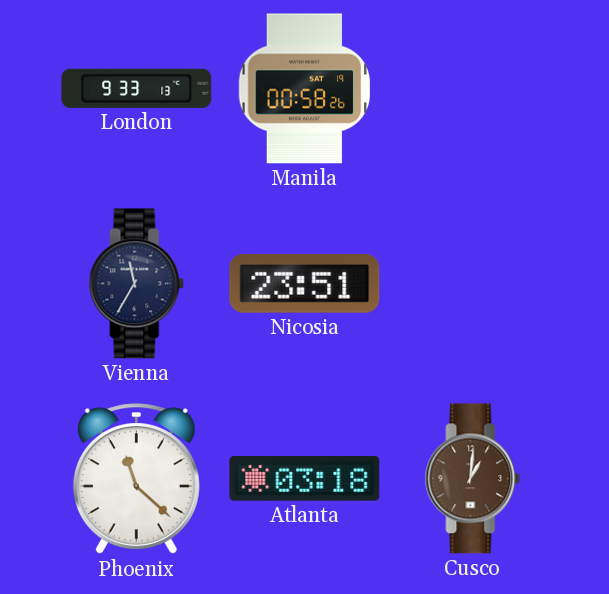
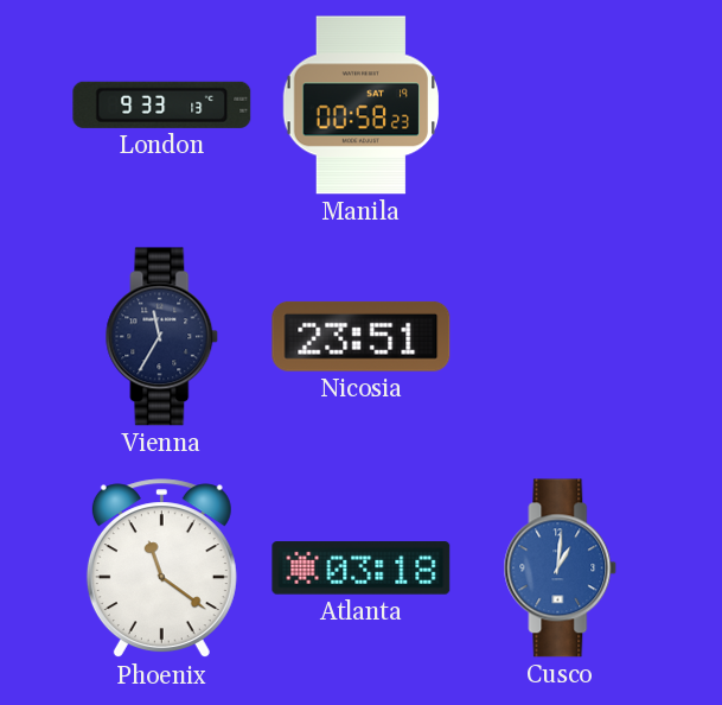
Manila: 00:58:26 -> 00:58:23 (360, 106)
Phoenix: 11:22 -> 11:21 (161, 569)
Cusco dial: brown -> blue (561, 569)
